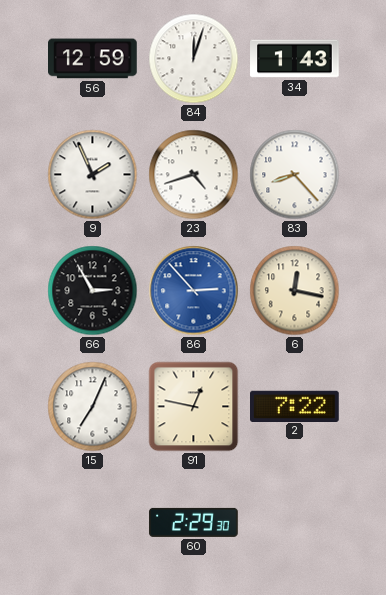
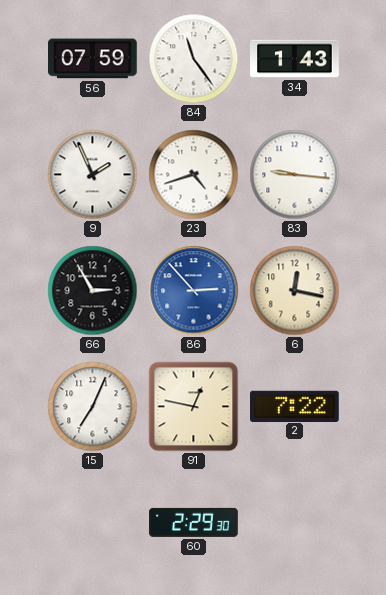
56: 12:59 -> 07:59 (93, 59)
84: 12:03 -> 11:24 (194, 59)
83: 8:23 -> 9:16 (295, 175)
